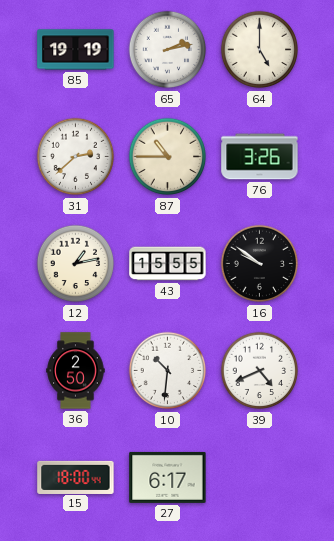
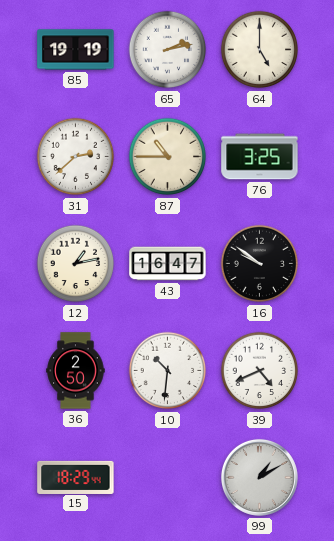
76: 3:26 -> 3:25 (260, 157)
43: 15:55 -> 16:47 (168, 264)
15: 18:00 -> 18:29 (76, 477)
27: 6:17 -> none (168, 477)
99: none -> 1:10 (259, 477)
